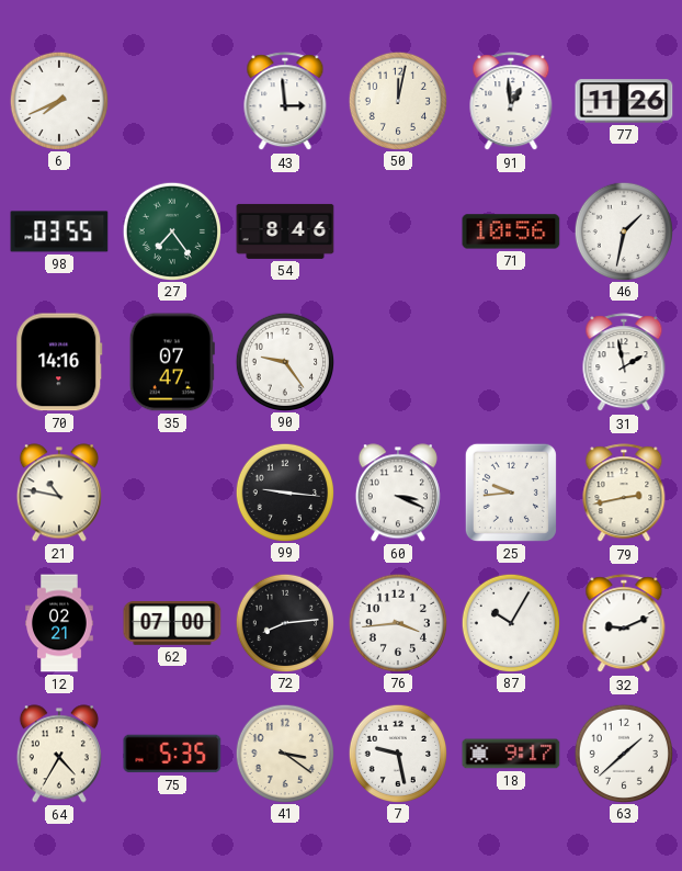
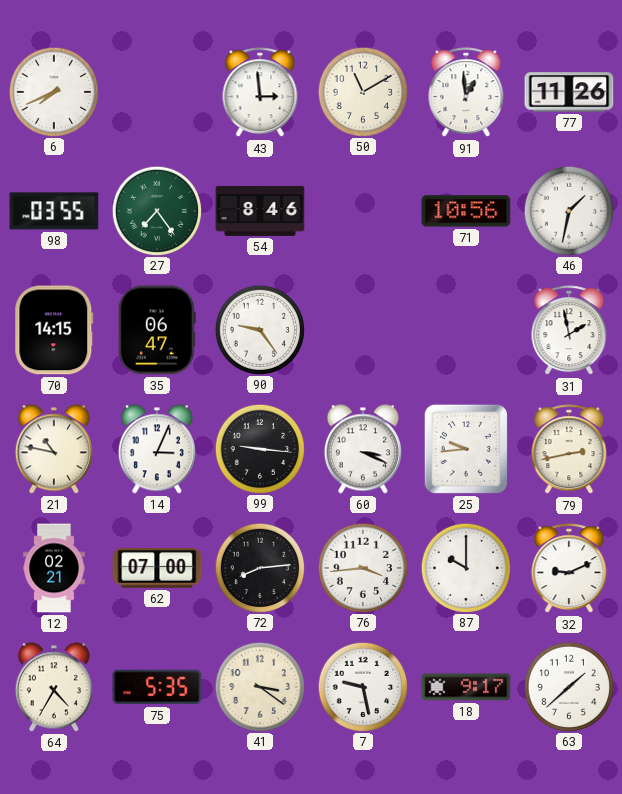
50: 12:02 -> 11:10 (362, 91)
70: 14:16 -> 14:15 (54, 330)
35: 07:47 -> 06:47 (157, 330)
14: none -> 3:04 (157, 449)
87: 10:05 -> 10:00 (465, 567)
